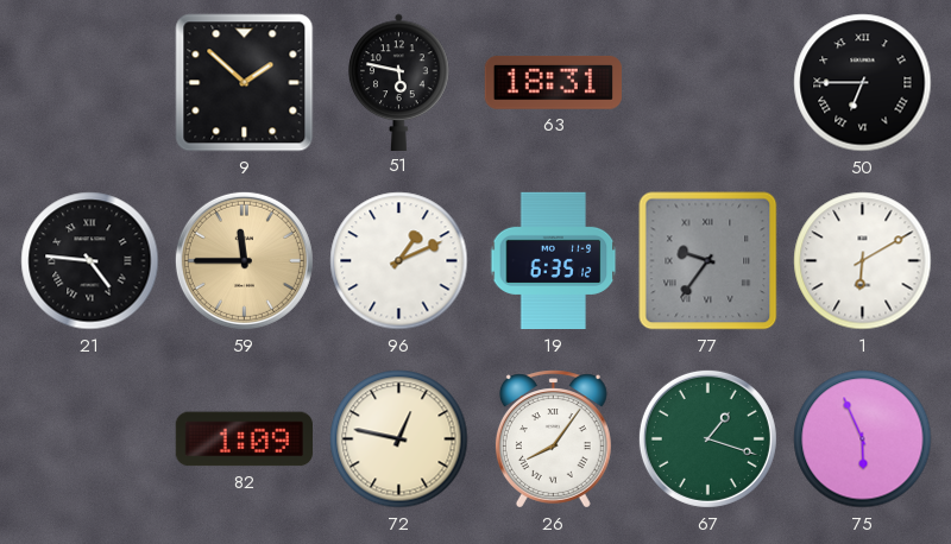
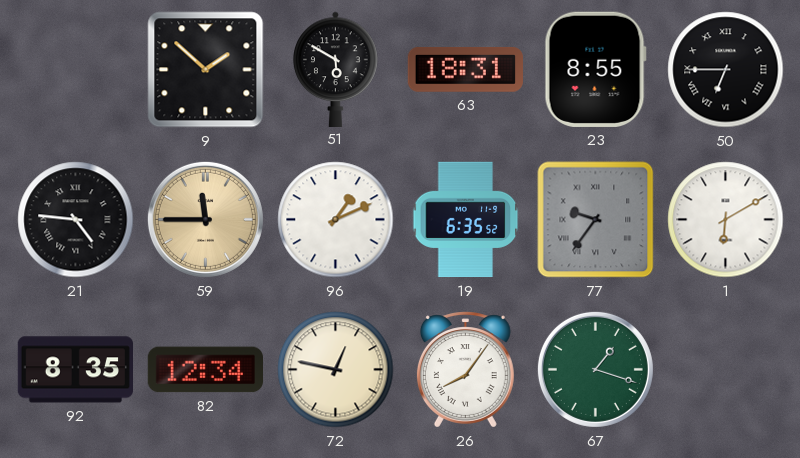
51: 5:47 -> 5:50 (336, 69)
23: none -> 8:55 (595, 69)
19: 6:35:12 -> 6:35:52 (466, 220)
92: none -> 8:35 (75, 370)
82: 1:09 -> 12:34 (205, 370)
75: 5:56 -> none (863, 439)
